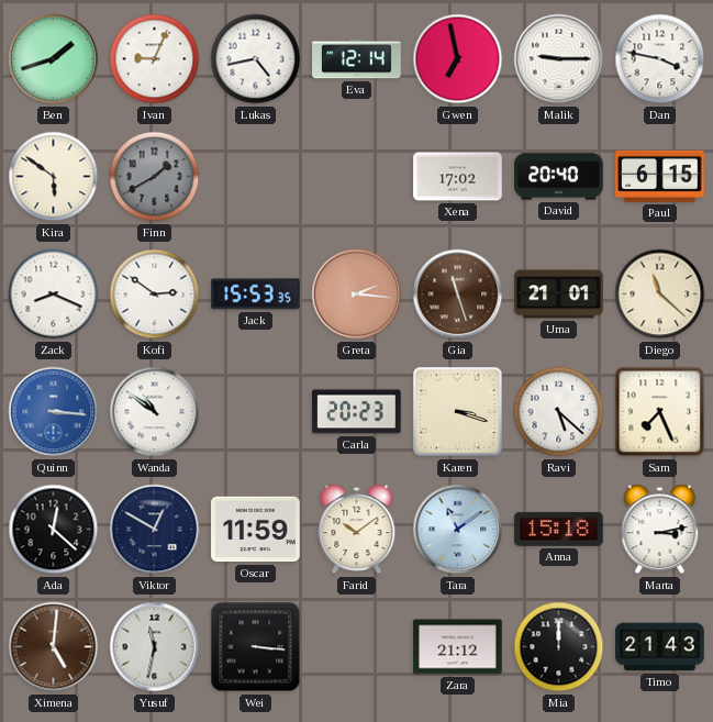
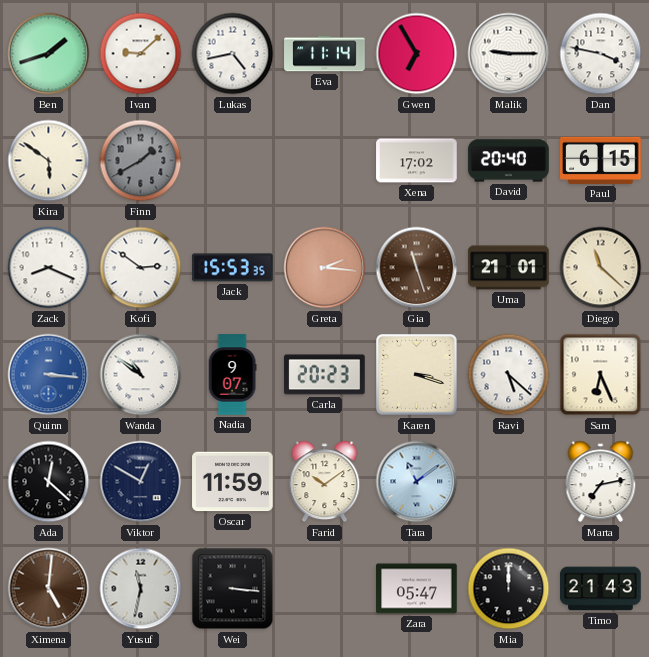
Ivan: 9:04 -> 9:08 (141, 54)
Eva: 12:14 -> 11:14 (325, 54)
Gwen: 6:58 -> 6:55 (417, 54)
Nadia: none -> 9:07 (232, 375)
Sam: 7:26 -> 6:26 (601, 375)
Anna: 15:18 -> none (559, 529)
Marta: 3:13 -> 7:13 (601, 482)
Zara: 21:12 -> 05:47 (417, 589)
